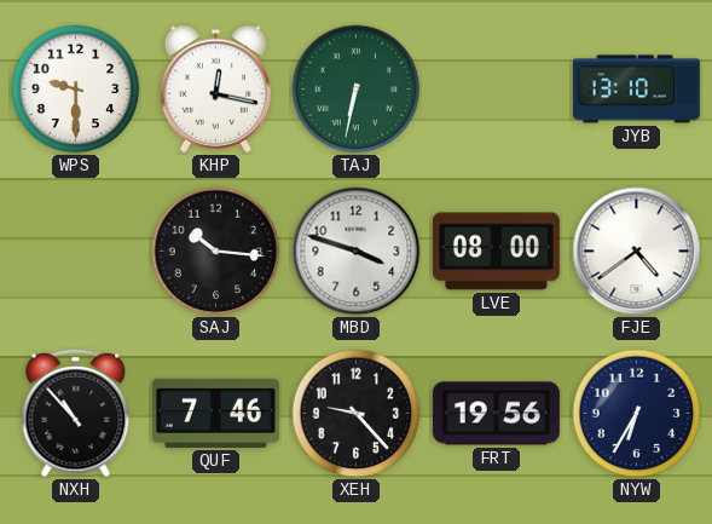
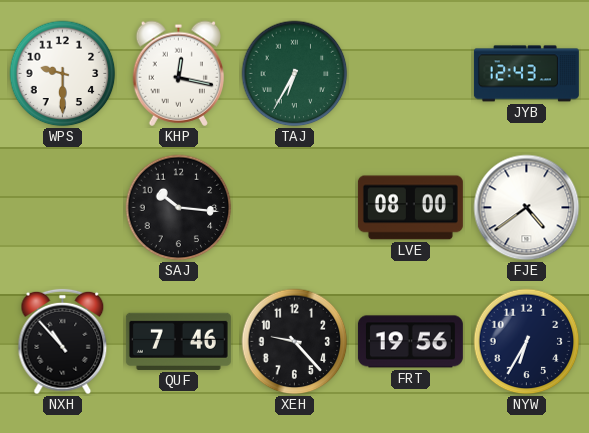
TAJ: 6:32 -> 6:35 (295, 74)
JYB: 13:10 -> 12:43 (526, 74)
MBD: 3:48 -> none (357, 252)
